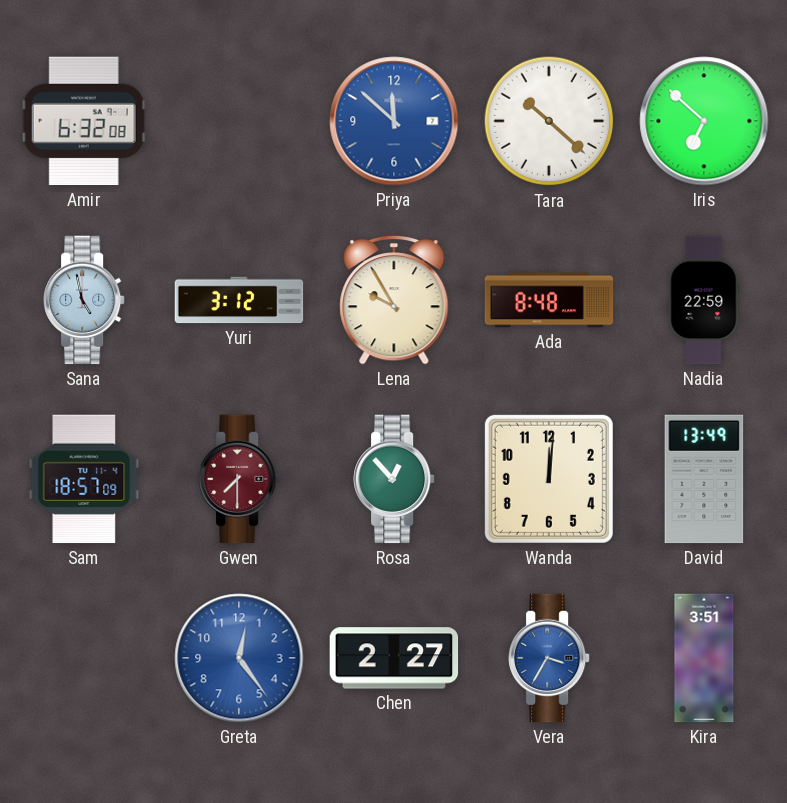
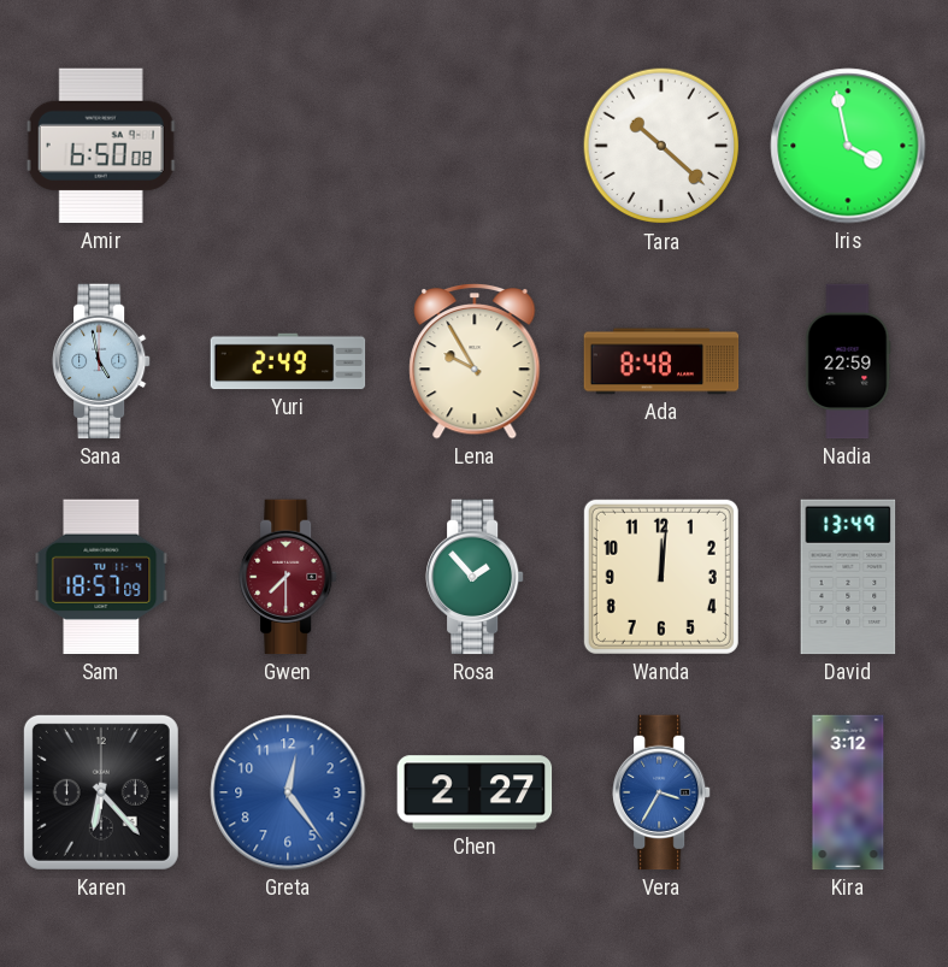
Amir: 6:32 -> 6:50 (101, 146)
Priya: 11:52 -> none (394, 121)
Iris: 6:52 -> 3:58 (848, 146)
Yuri: 3:12 -> 2:49 (288, 361)
Rosa: 12:53 -> 1:53 (476, 577)
Karen: none -> 6:23 (101, 792)
Kira: 3:51 -> 3:12 (848, 792)
